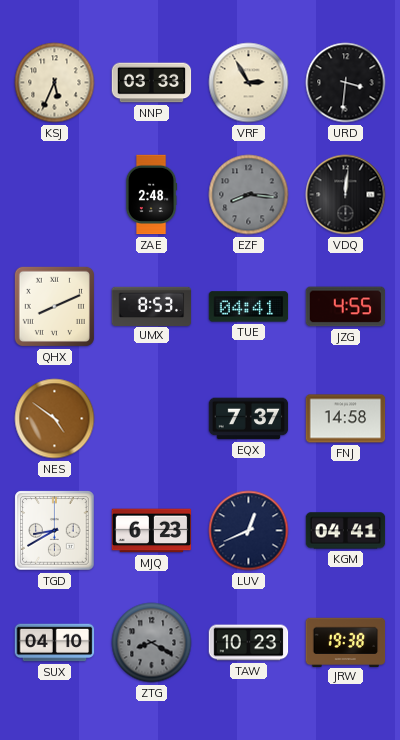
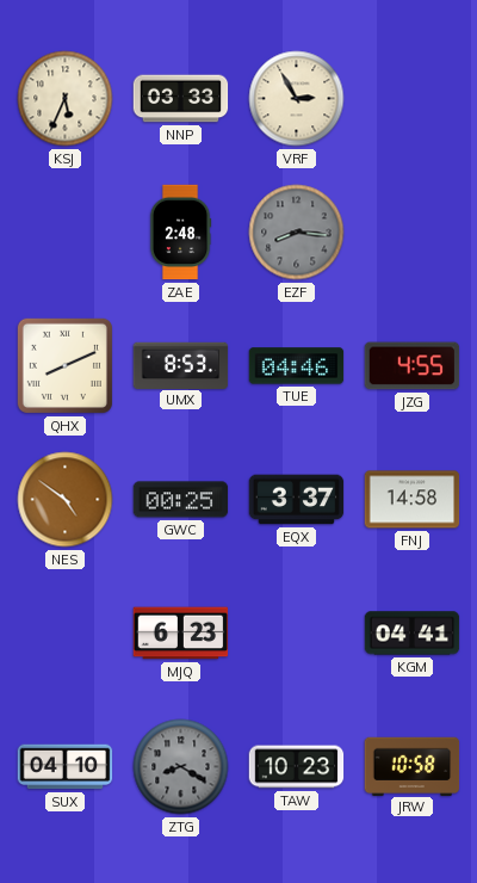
URD: 3:31 -> none (346, 83)
VDQ: 12:01 -> none (346, 195)
TUE: 04:41 -> 04:46 (297, 366)
GWC: none -> 00:25 (181, 500)
EQX: 7:37 -> 3:37 (297, 500)
TGD: 8:40 -> none (55, 531)
LUV: 12:41 -> none (249, 531)
JRW: 19:38 -> 10:58 (413, 766)
